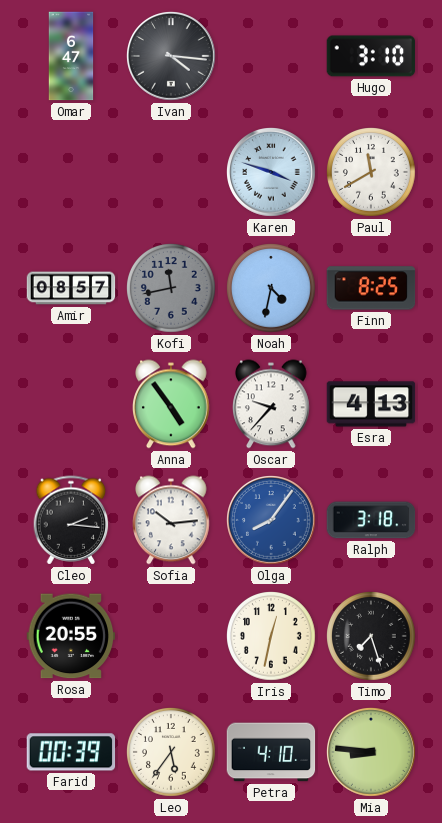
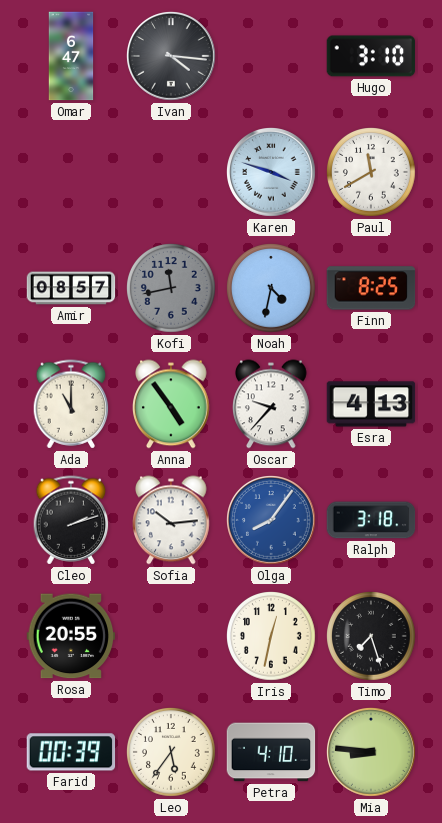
Ada: none -> 11:00 (71, 404)
Cleo: 2:16 -> 2:12 (71, 520)
